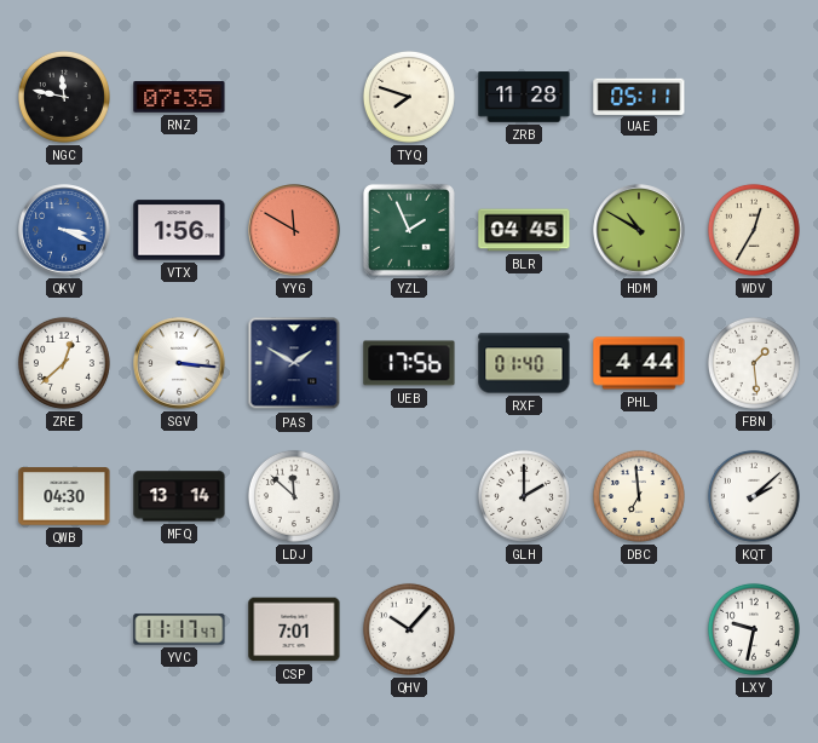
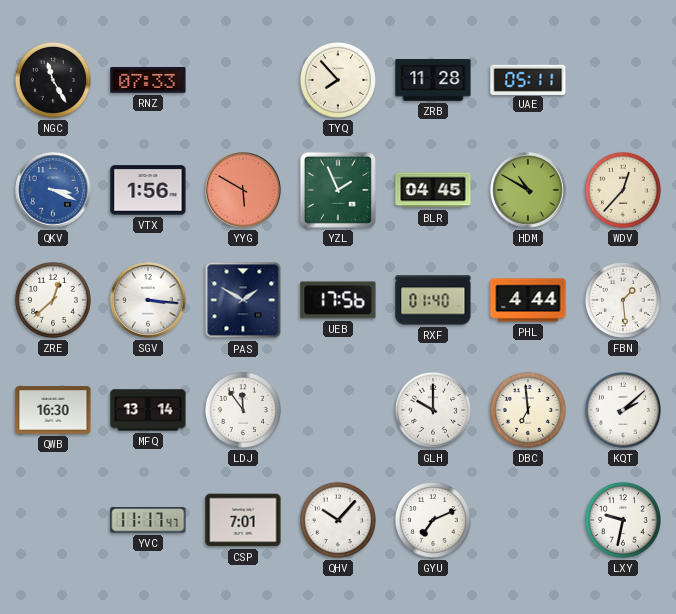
NGC: 11:47 -> 11:25 (53, 80)
RNZ: 07:35 -> 07:33 (148, 80)
TYQ: 7:48 -> 7:53 (338, 80)
YYG: 11:50 -> 5:50 (243, 190)
WDV: 12:35 -> 12:37 (623, 190)
QWB: 04:30 -> 16:30 (53, 410)
LDJ: 11:52 -> 11:54 (243, 410)
GLH: 2:00 -> 10:00 (433, 410)
GYU: none -> 7:11 (433, 520)
